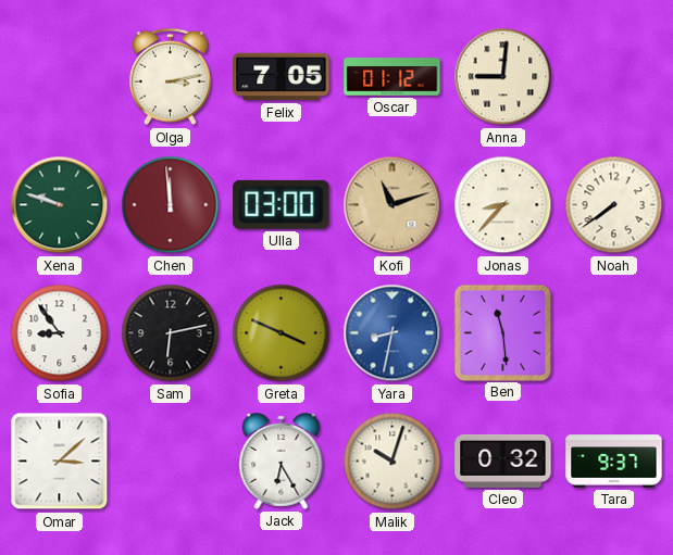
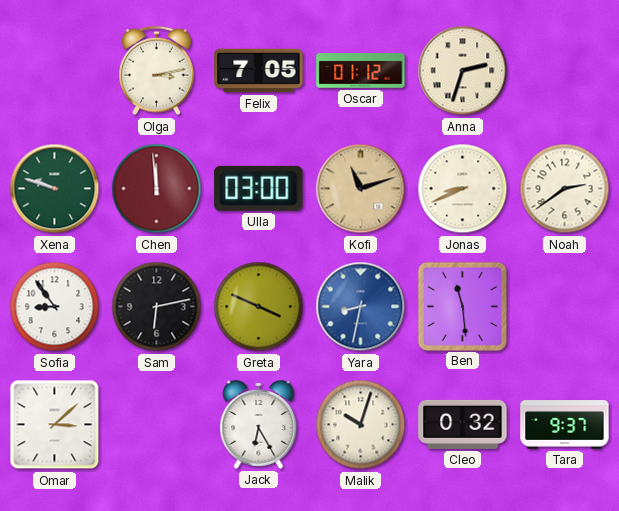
Anna: 9:01 -> 2:33 (463, 71)
Jonas: 8:37 -> 8:41 (463, 189)
Noah: 7:39 -> 2:39 (565, 189)
